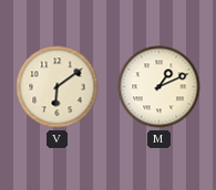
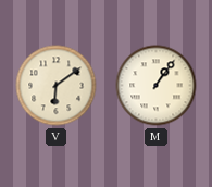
M: 1:11 -> 1:06 (157, 86)
